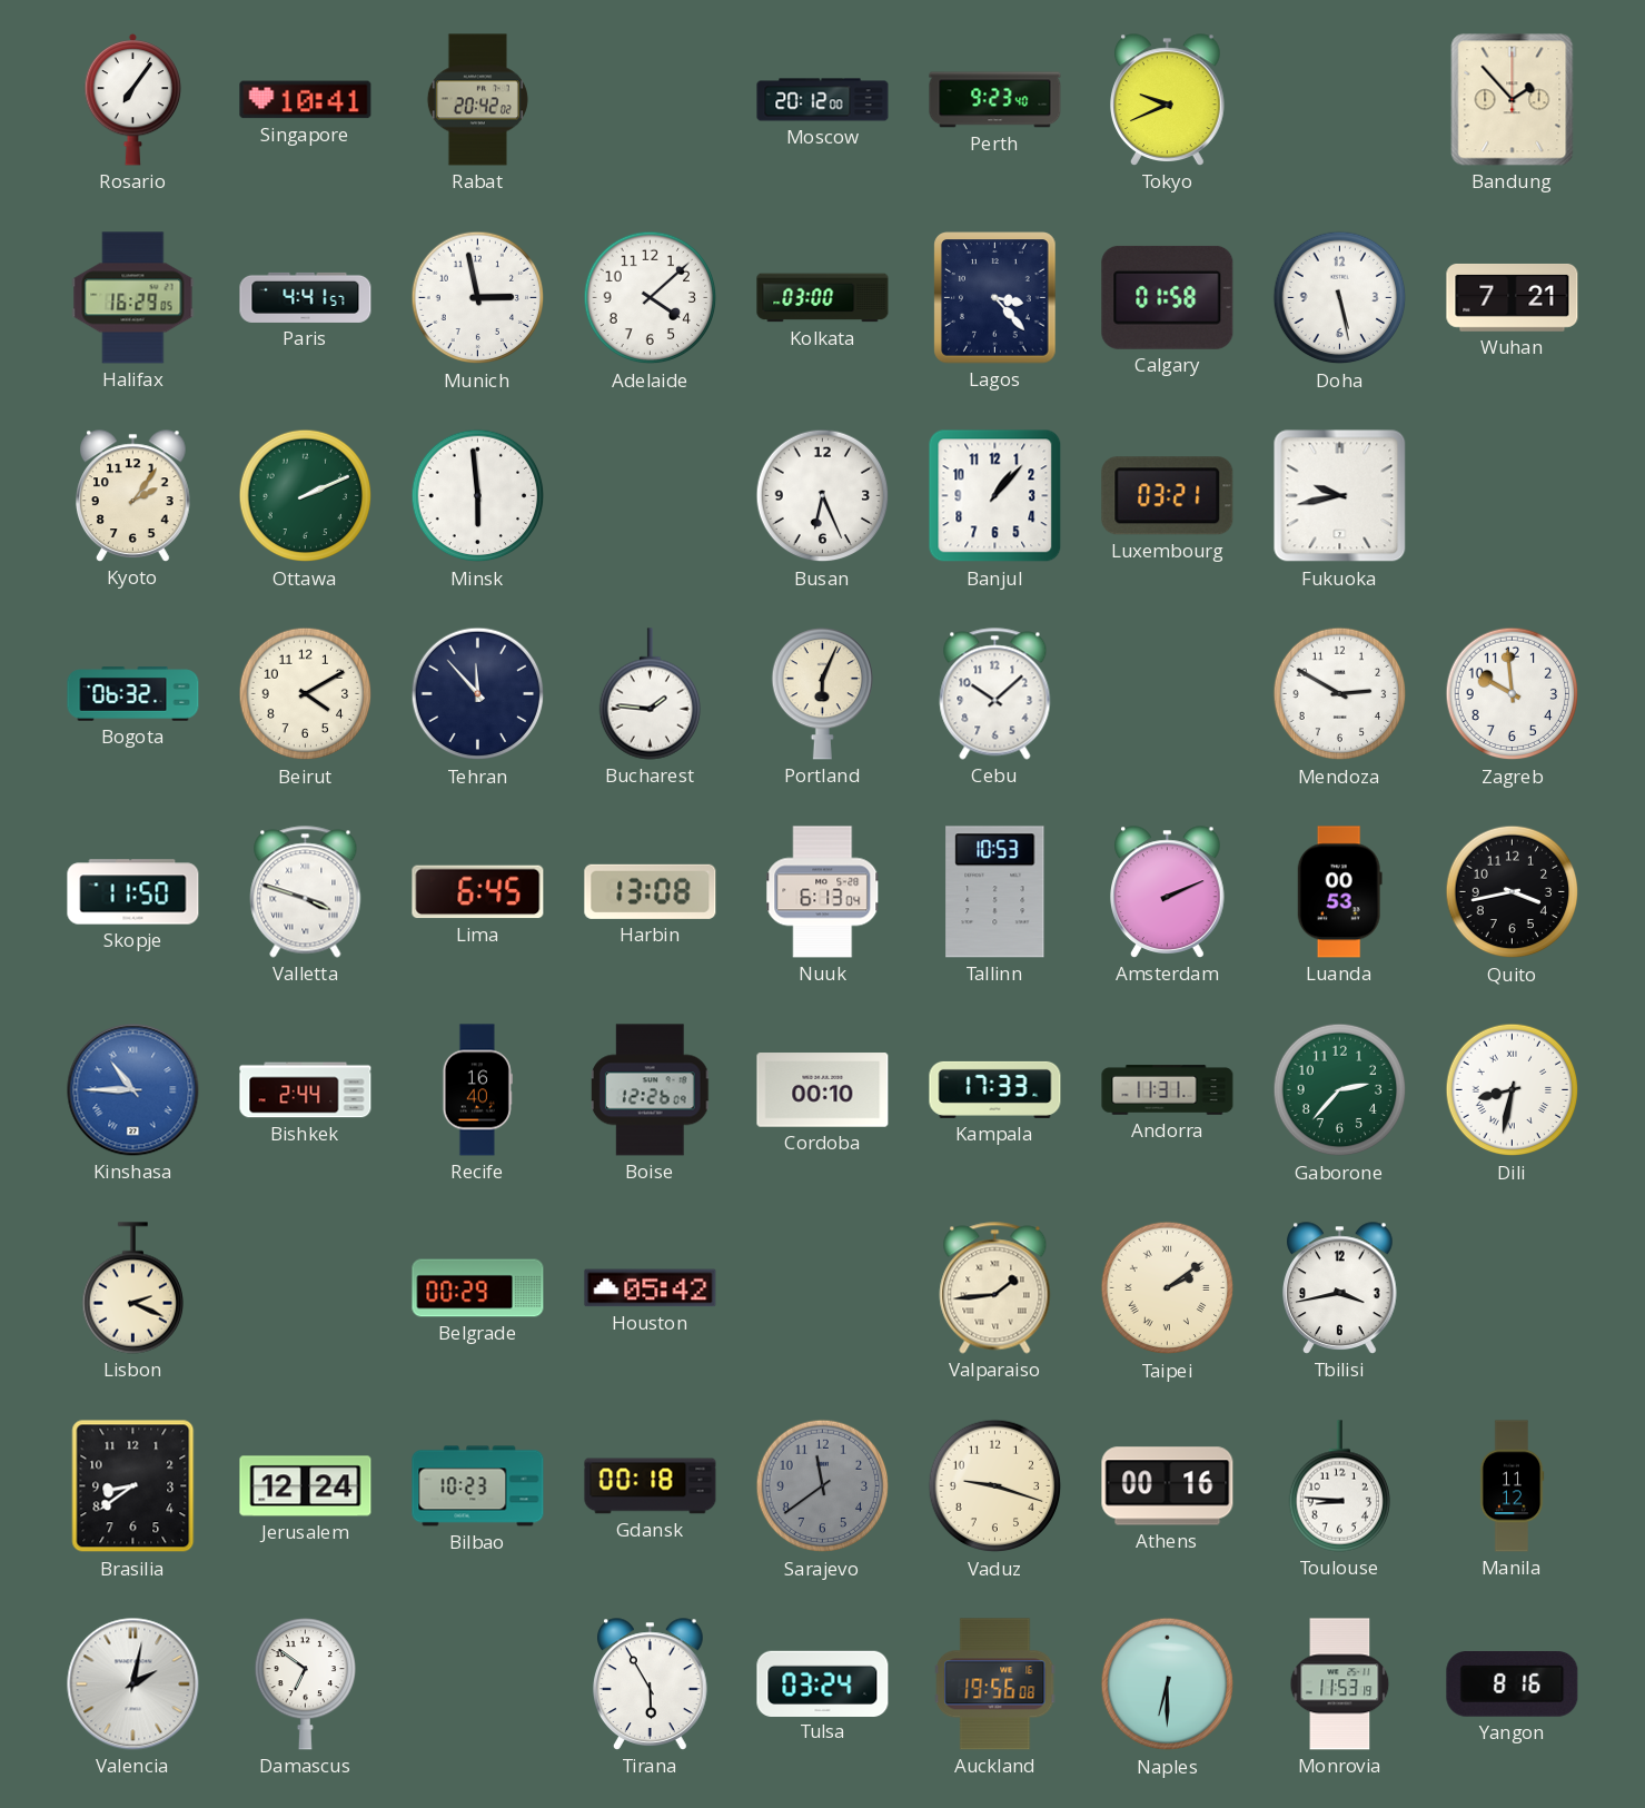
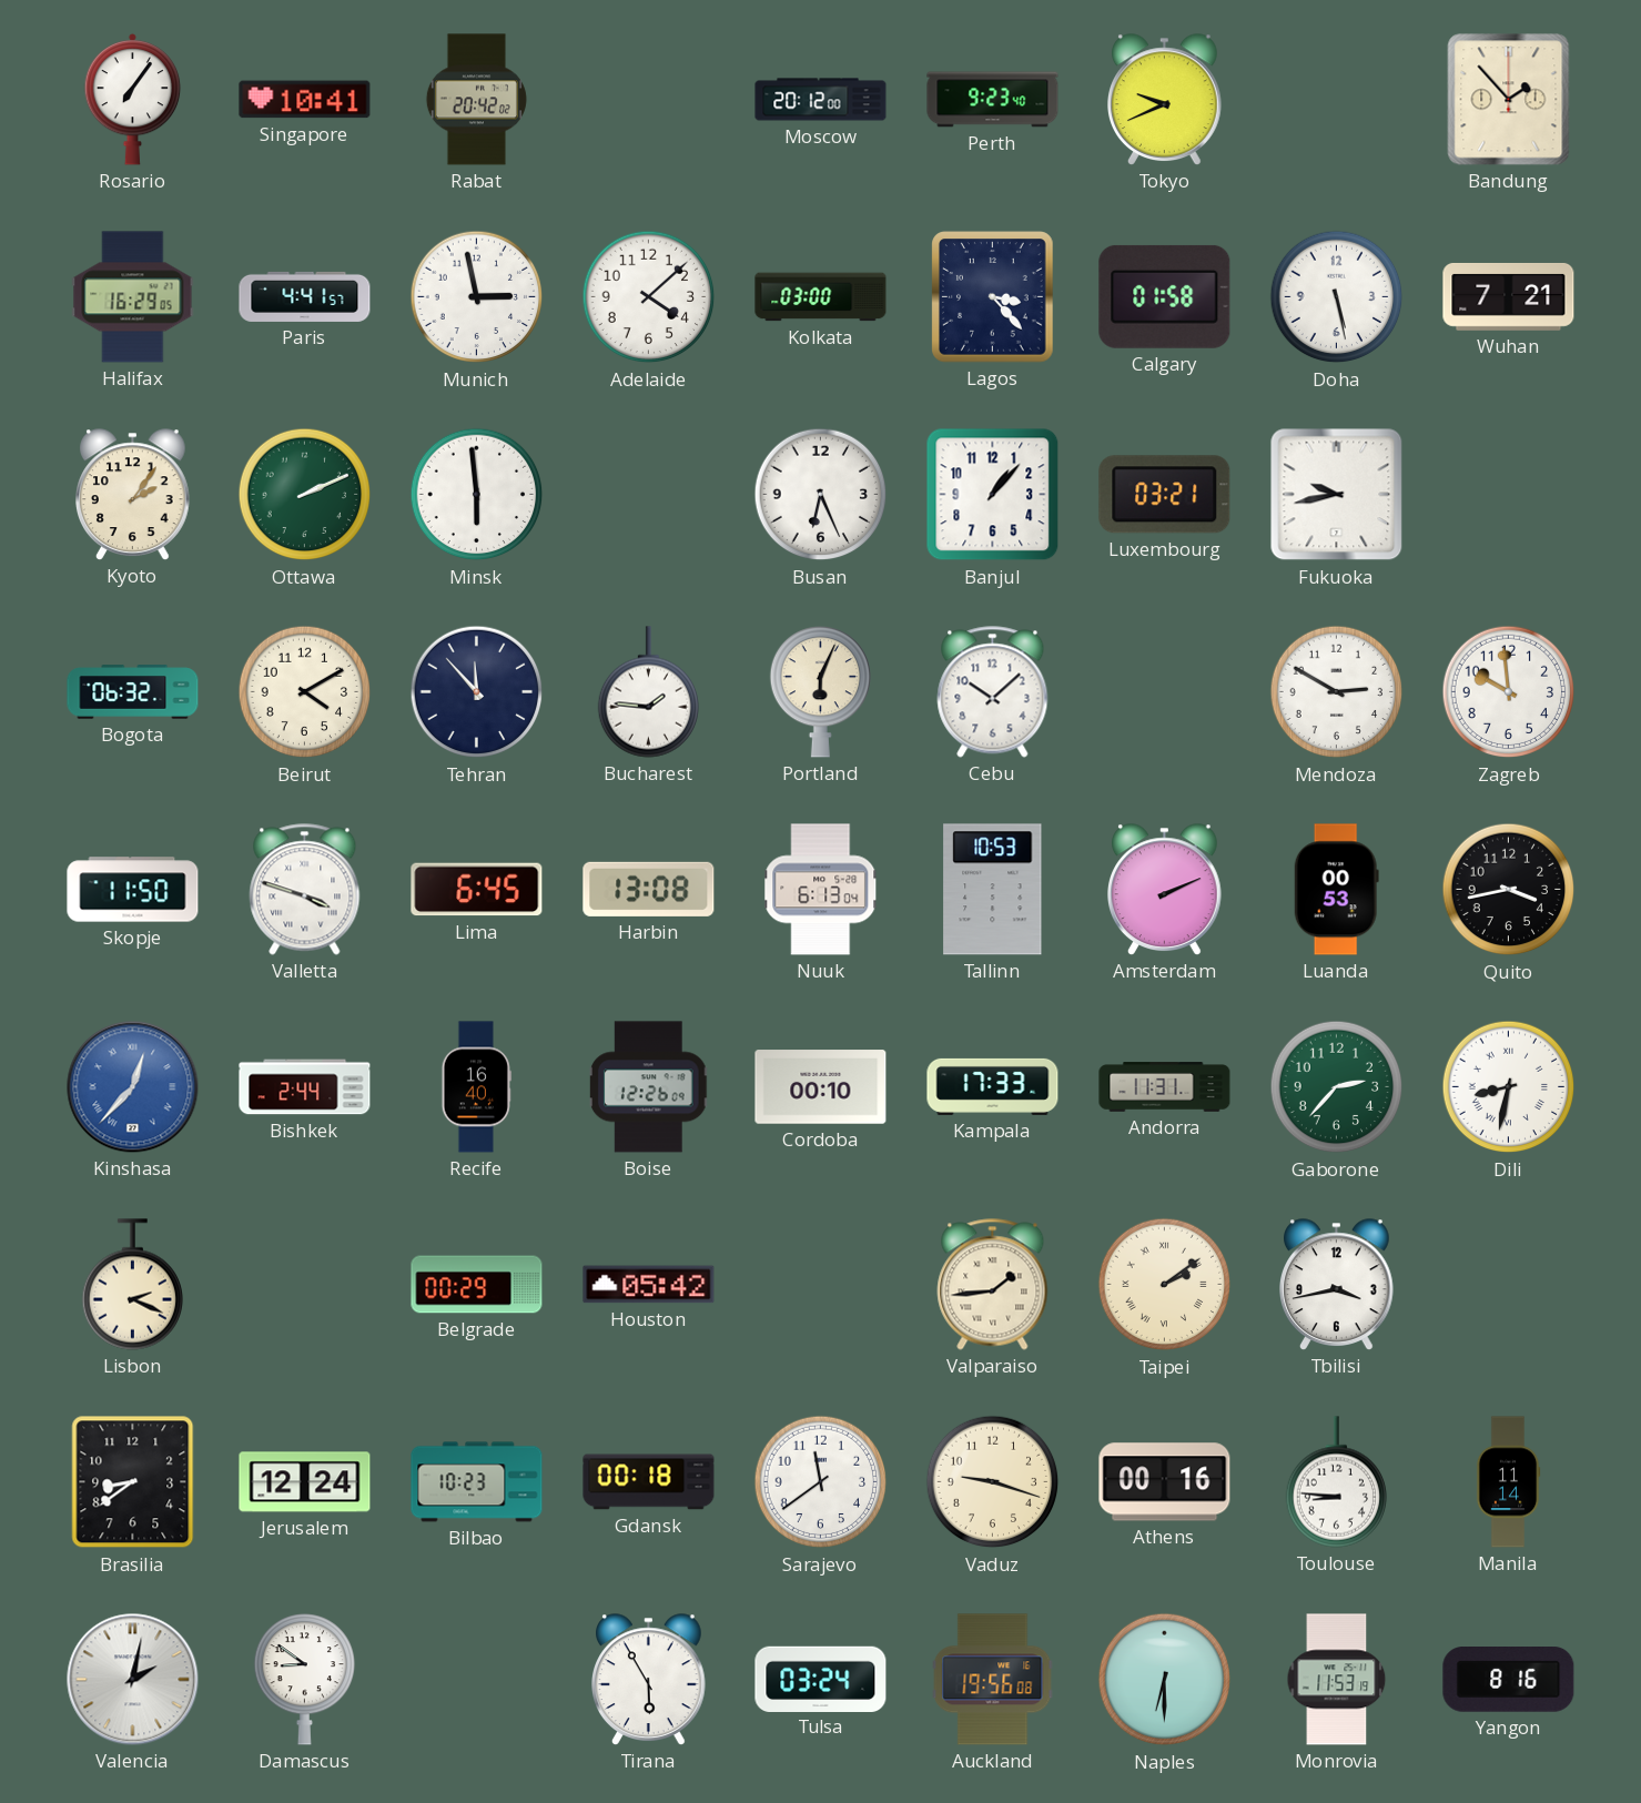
Kinshasa: 10:45 -> 12:37 (133, 1087)
Sarajevo dial: grey -> white (821, 1482)
Manila: 11:12 -> 11:14 (1508, 1482)
Damascus: 6:51 -> 8:51 (304, 1680)
